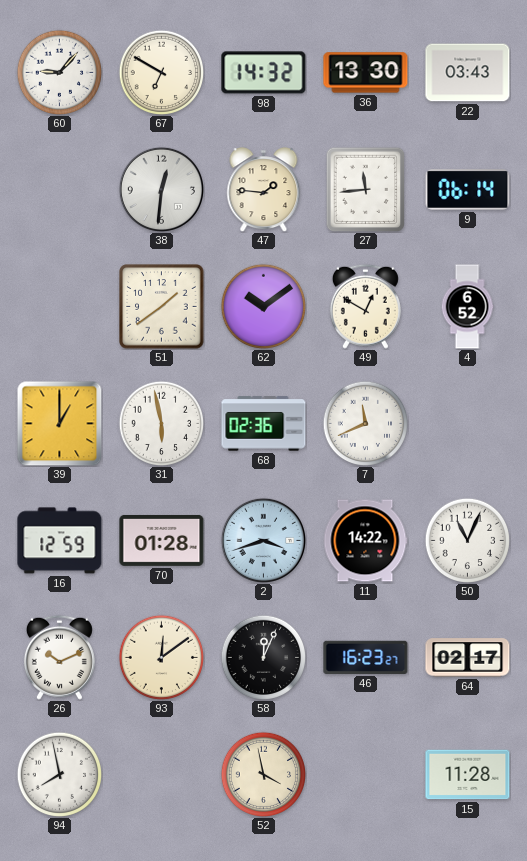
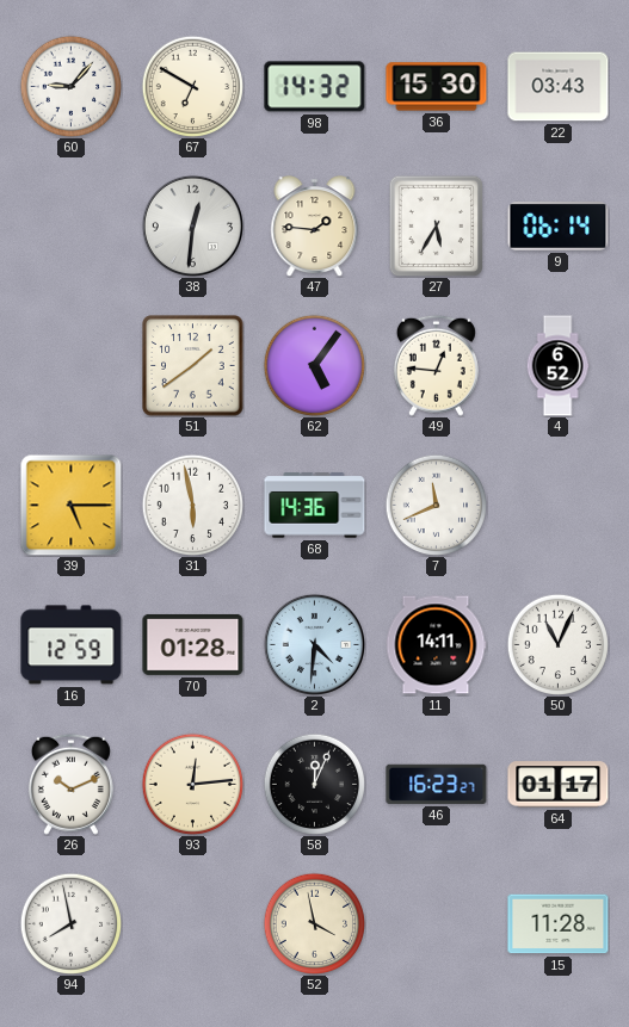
36: 13:30 -> 15:30 (437, 87)
27: 11:44 -> 5:35 (437, 225)
62: 10:09 -> 5:06 (314, 365)
49: 12:50 -> 12:46 (436, 365)
39: 1:00 -> 5:15 (70, 505)
68: 02:36 -> 14:36 (315, 506)
2: 3:42 -> 4:31 (314, 644)
11: 14:22 -> 14:11 (436, 645)
93: 12:09 -> 12:14 (192, 784)
64: 02:17 -> 01:17 (559, 785)
